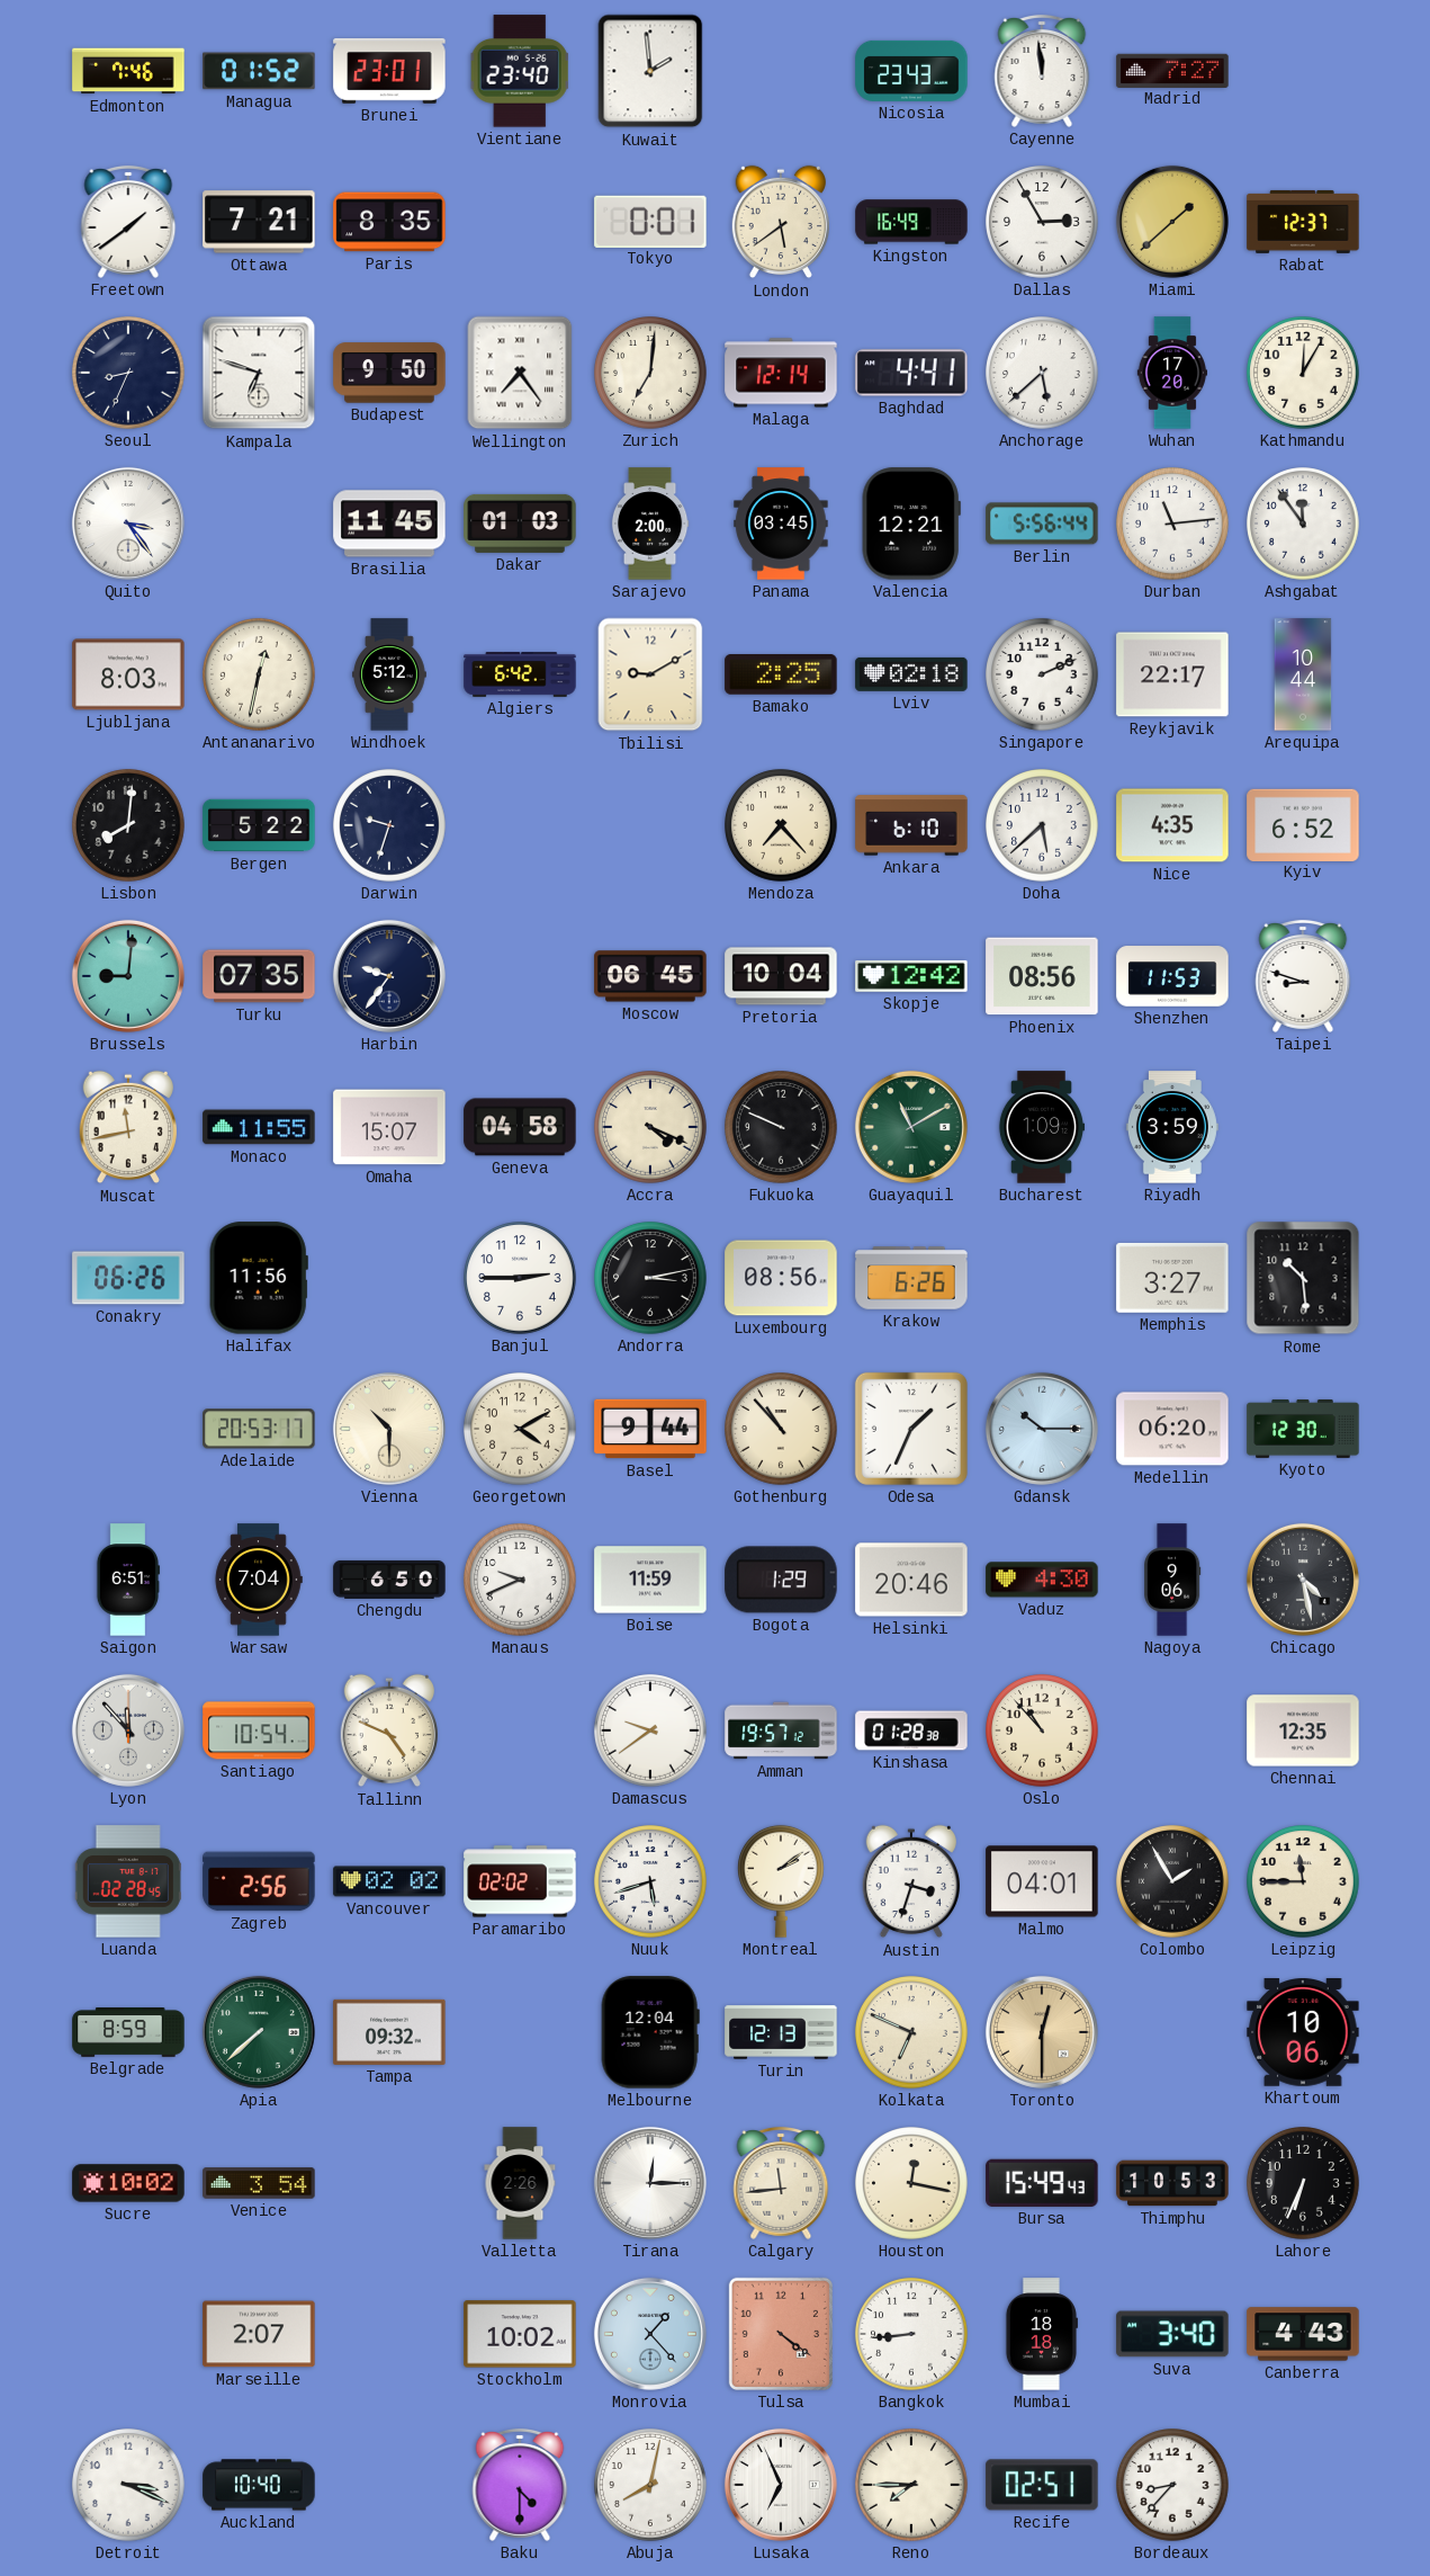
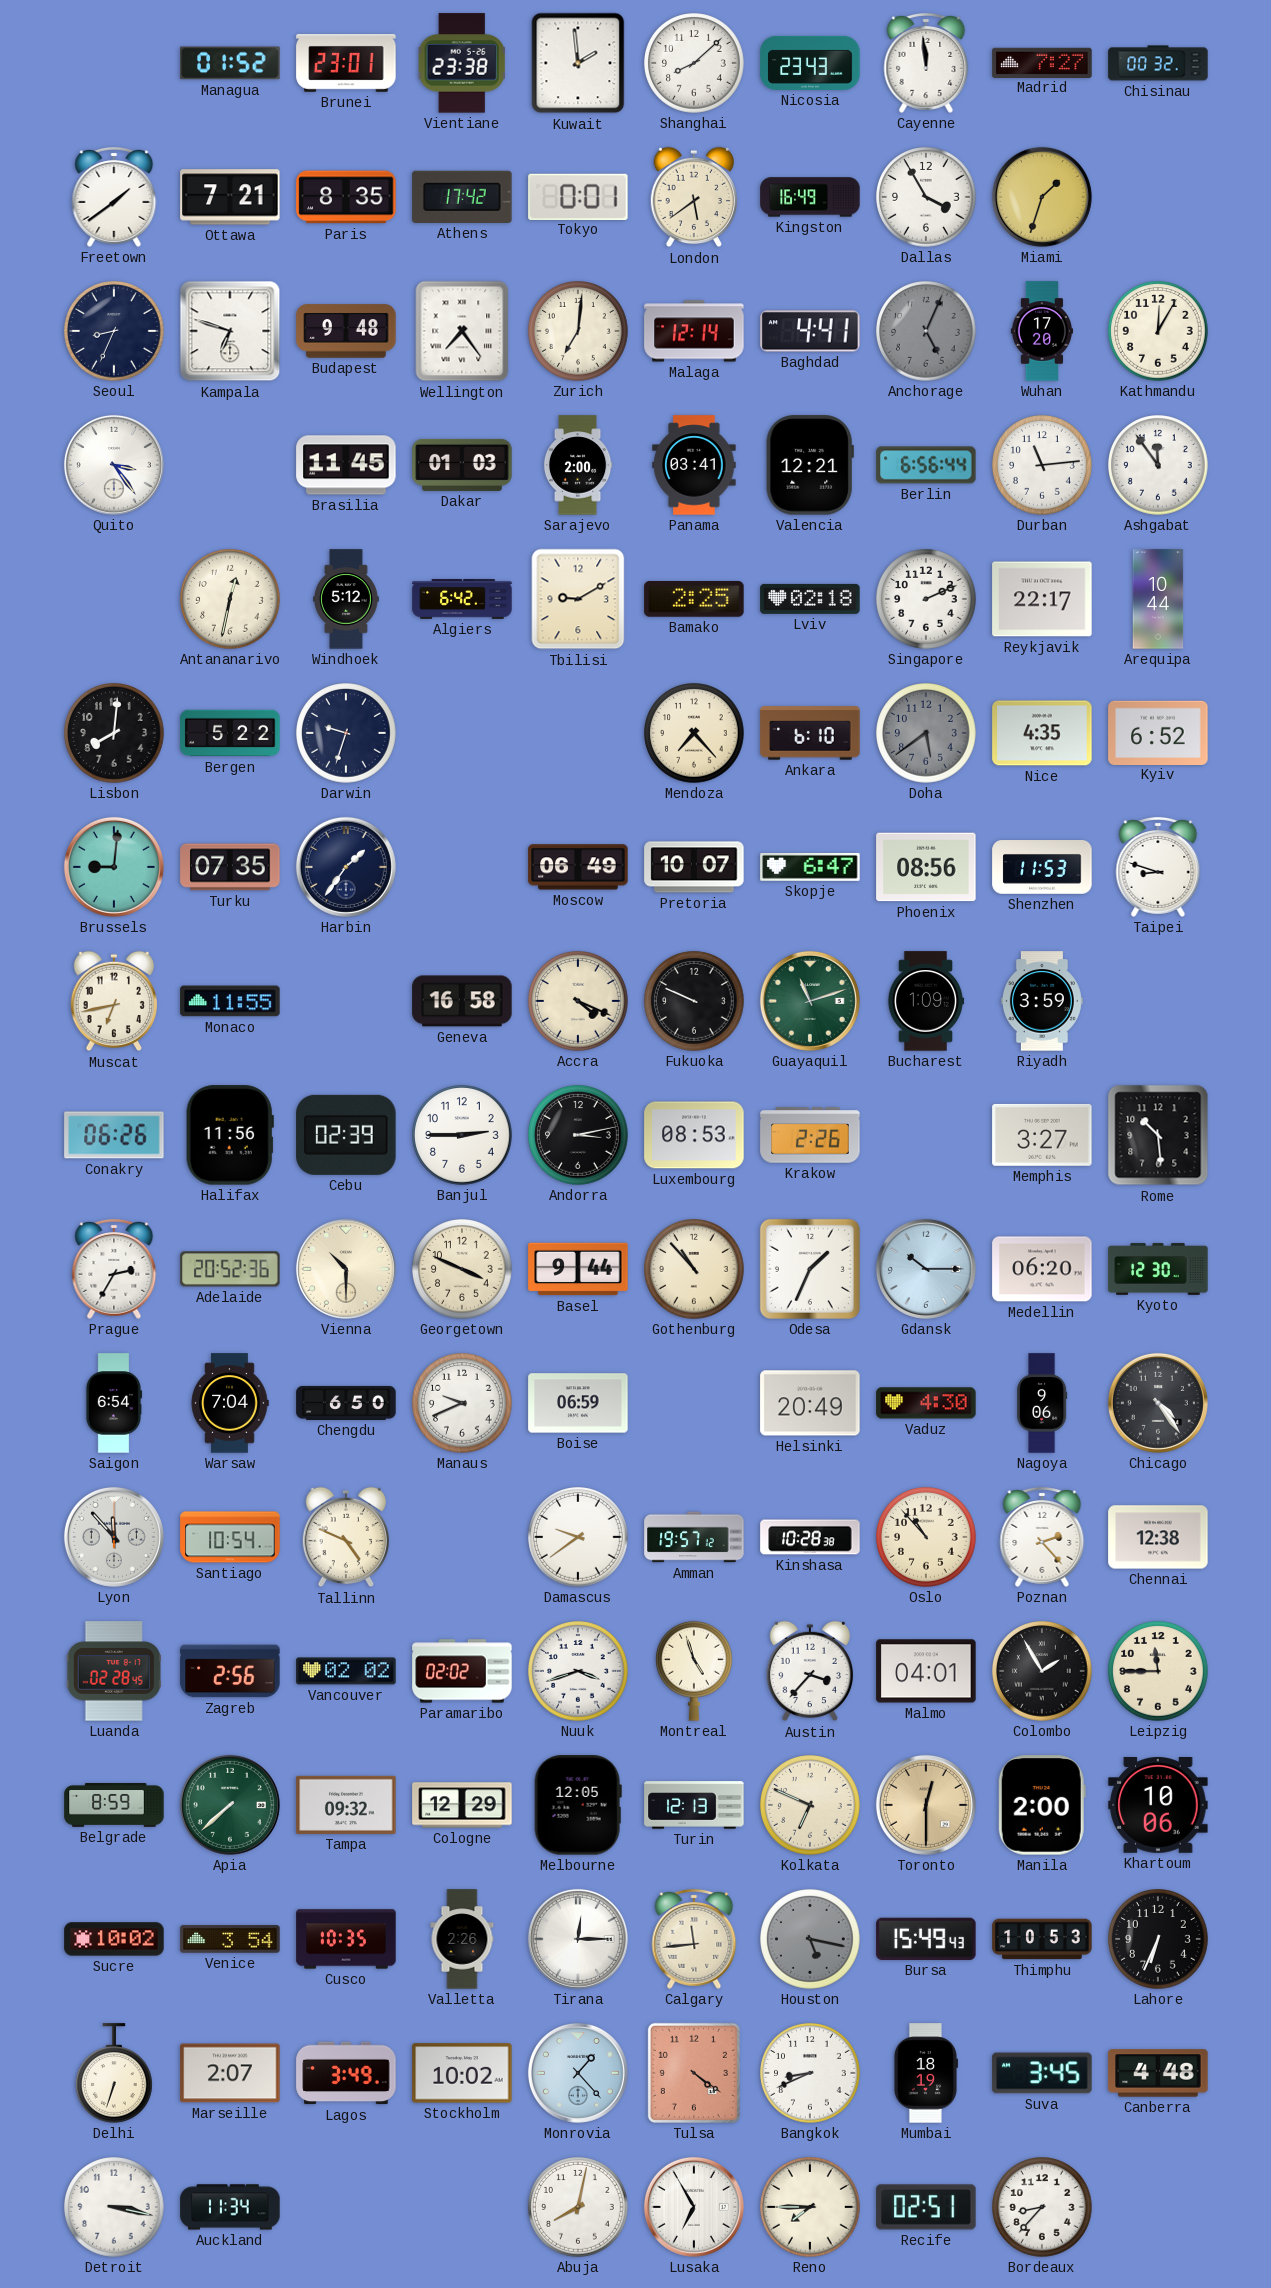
Edmonton: 7:46 -> none (128, 71)
Vientiane: 23:40 -> 23:38 (462, 63)
Shanghai: none -> 8:08 (694, 63)
Chisinau: none -> 00:32 (1158, 63)
Athens: none -> 17:42 (462, 197)
Dallas: 2:55 -> 3:55 (926, 197)
Miami: 1:38 -> 1:33 (1042, 197)
Rabat: 12:37 -> none (1303, 222)
Budapest: 9:50 -> 9:48 (346, 331)
Anchorage: 5:38 -> 5:04 (926, 331)
Anchorage dial: white -> grey (926, 331)
Panama: 03:45 -> 03:41 (694, 465)
Berlin: 5:56 -> 6:56 (926, 465)
Ljubljana: 8:03 -> none (128, 674)
Doha: 5:38 -> 5:39 (926, 733)
Doha dial: white -> grey (926, 733)
Harbin: 9:36 -> 1:36 (346, 867)
Moscow: 06:45 -> 06:49 (578, 867)
Pretoria: 10:04 -> 10:07 (694, 867)
Skopje: 12:42 -> 6:47 (810, 867)
Muscat: 11:43 -> 6:43 (113, 1001)
Omaha: 15:07 -> none (389, 1127)
Geneva: 04:58 -> 16:58 (462, 1001)
Guayaquil: 11:10 -> 11:12 (810, 1001)
Cebu: none -> 02:39 (346, 1135)
Luxembourg: 08:56 -> 08:53 (694, 1135)
Krakow: 6:26 -> 2:26 (810, 1135)
Prague: none -> 2:35 (114, 1269)
Adelaide: 20:53 -> 20:52 (230, 1269)
Georgetown: 4:10 -> 3:49 (462, 1269)
Saigon: 6:51 -> 6:54 (114, 1403)
Boise: 11:59 -> 06:59 (578, 1403)
Bogota: 1:29 -> none (781, 1580)
Helsinki: 20:46 -> 20:49 (810, 1403)
Chicago: 4:28 -> 4:24 (1158, 1403)
Kinshasa: 01:28 -> 10:28 (810, 1537)
Poznan: none -> 2:23 (1042, 1537)
Chennai: 12:35 -> 12:38 (1158, 1537)
Nuuk: 5:42 -> 3:42 (578, 1671)
Montreal: 2:09 -> 4:57 (695, 1671)
Austin: 3:33 -> 3:37 (809, 1671)
Cologne: none -> 12:29 (462, 1805)
Melbourne: 12:04 -> 12:05 (578, 1805)
Manila: none -> 2:00 (1042, 1805)
Cusco: none -> 10:35 (346, 1939)
Houston: 12:17 -> 5:17 (810, 1939)
Houston dial: cream -> grey (810, 1939)
Delhi: none -> 6:33 (115, 2073)
Lagos: none -> 3:49 (346, 2073)
Bangkok: 8:44 -> 8:41 (810, 2073)
Mumbai: 18:18 -> 18:19 (925, 2073)
Suva: 3:40 -> 3:45 (1042, 2073)
Canberra: 4:43 -> 4:48 (1158, 2073)
Detroit: 3:19 -> 3:17 (114, 2207)
Auckland: 10:40 -> 11:34 (230, 2207)
Baku: 4:30 -> none (520, 2485)
Lusaka: 6:56 -> 6:55 (694, 2207)
